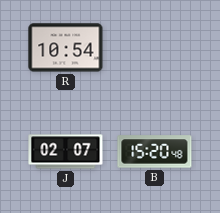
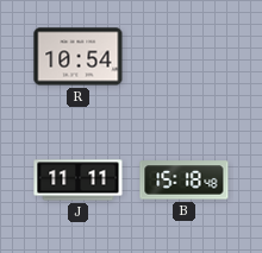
J: 02:07 -> 11:11 (79, 181)
B: 15:20 -> 15:18 (185, 181)
